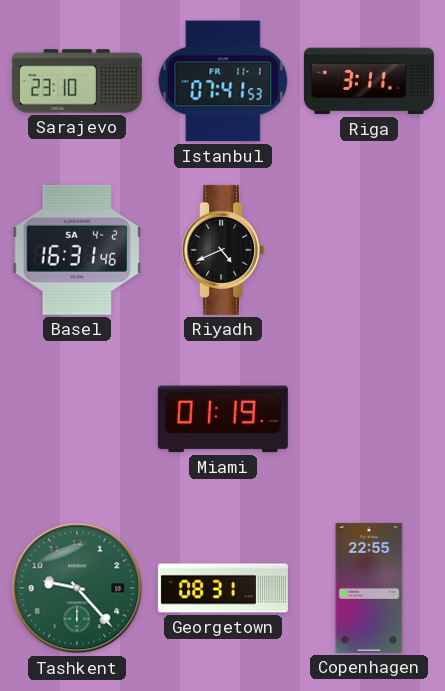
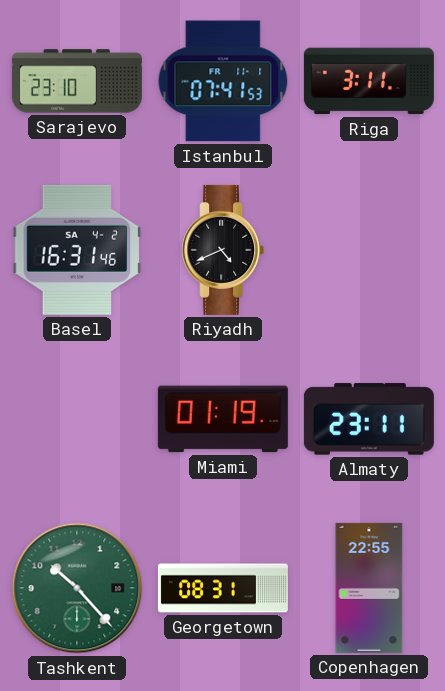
Almaty: none -> 23:11 (369, 419)
Tashkent: 9:23 -> 10:23 (77, 588)
